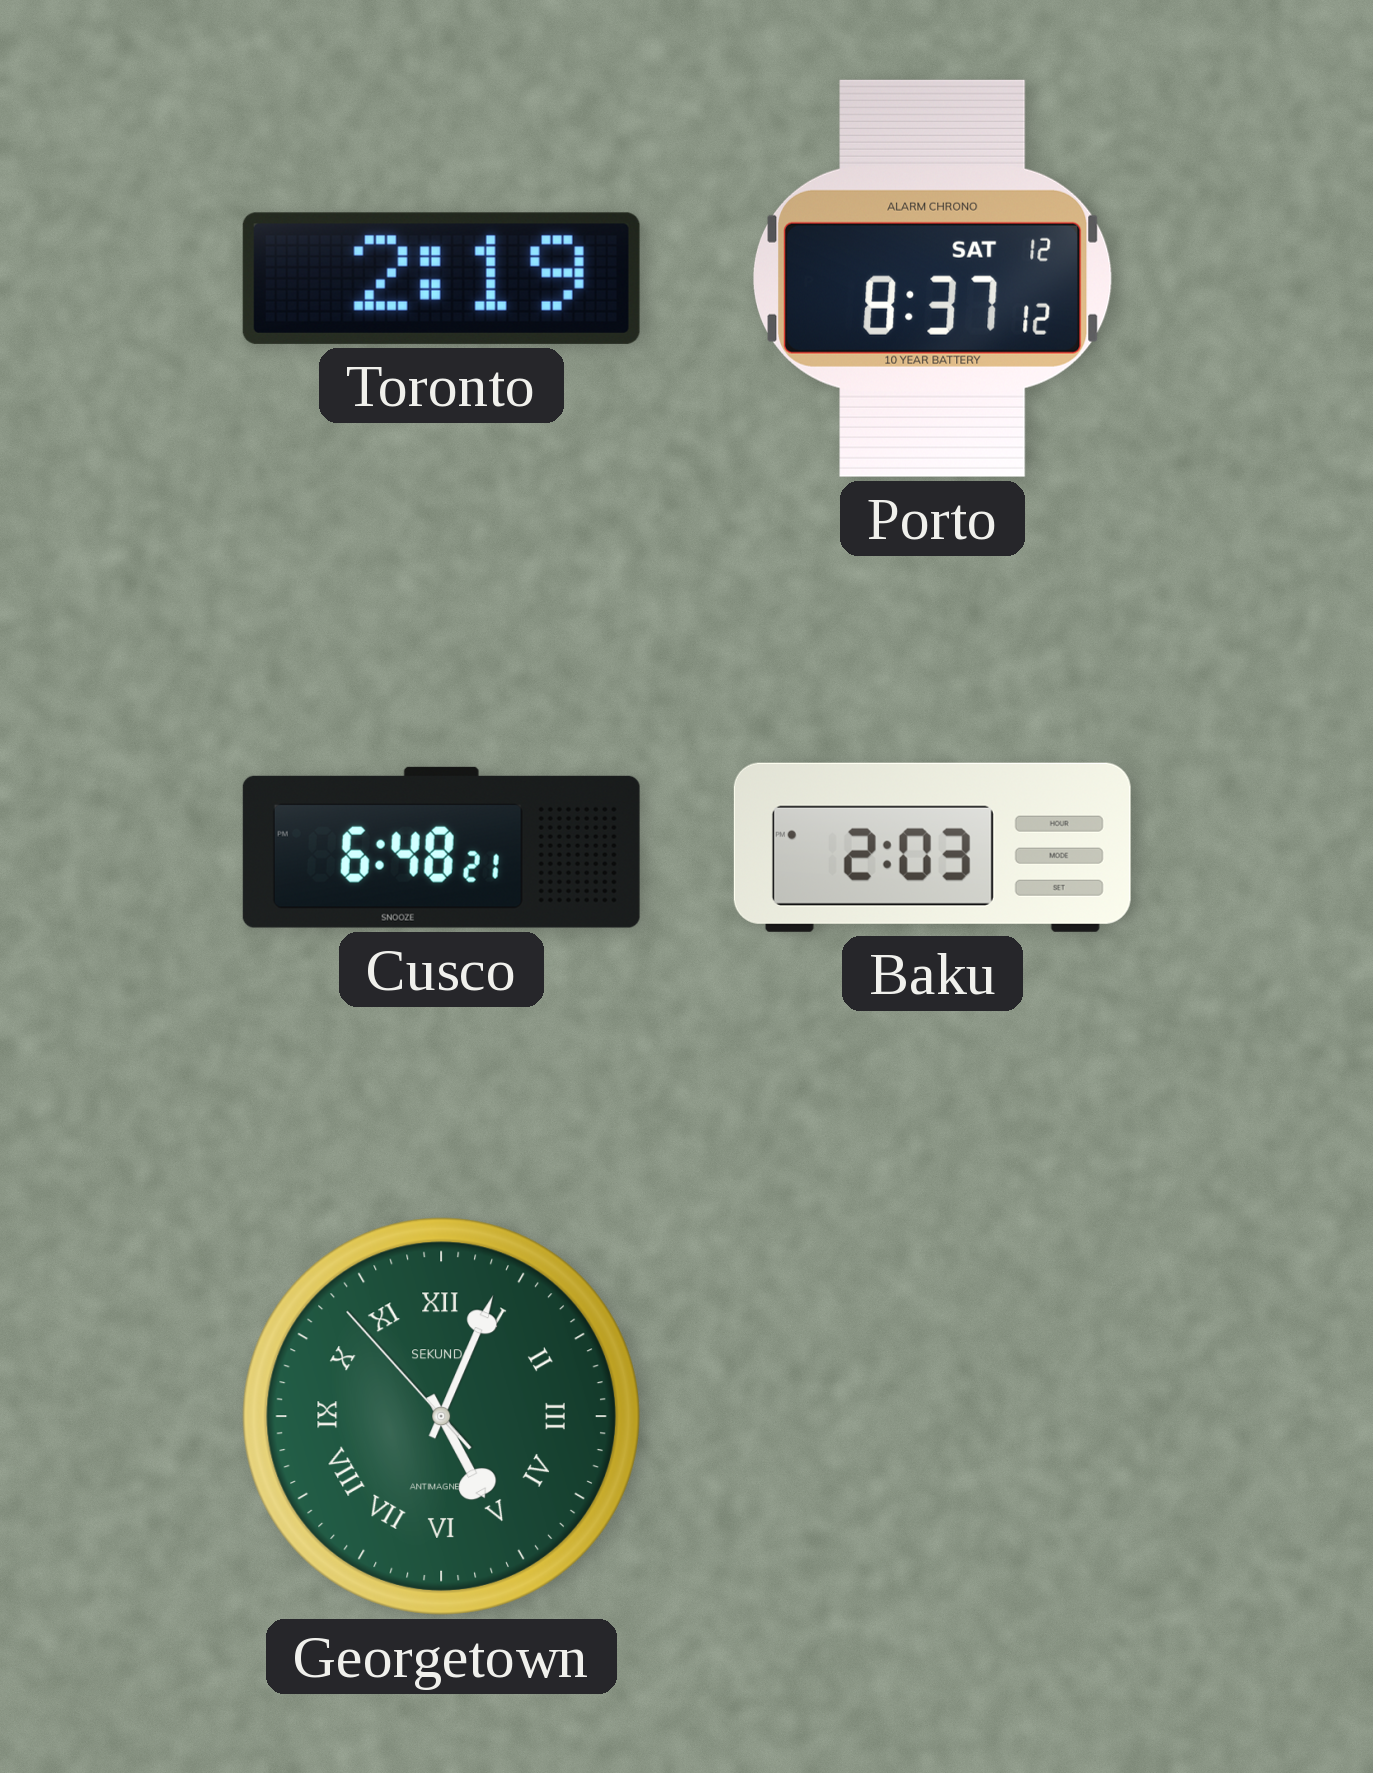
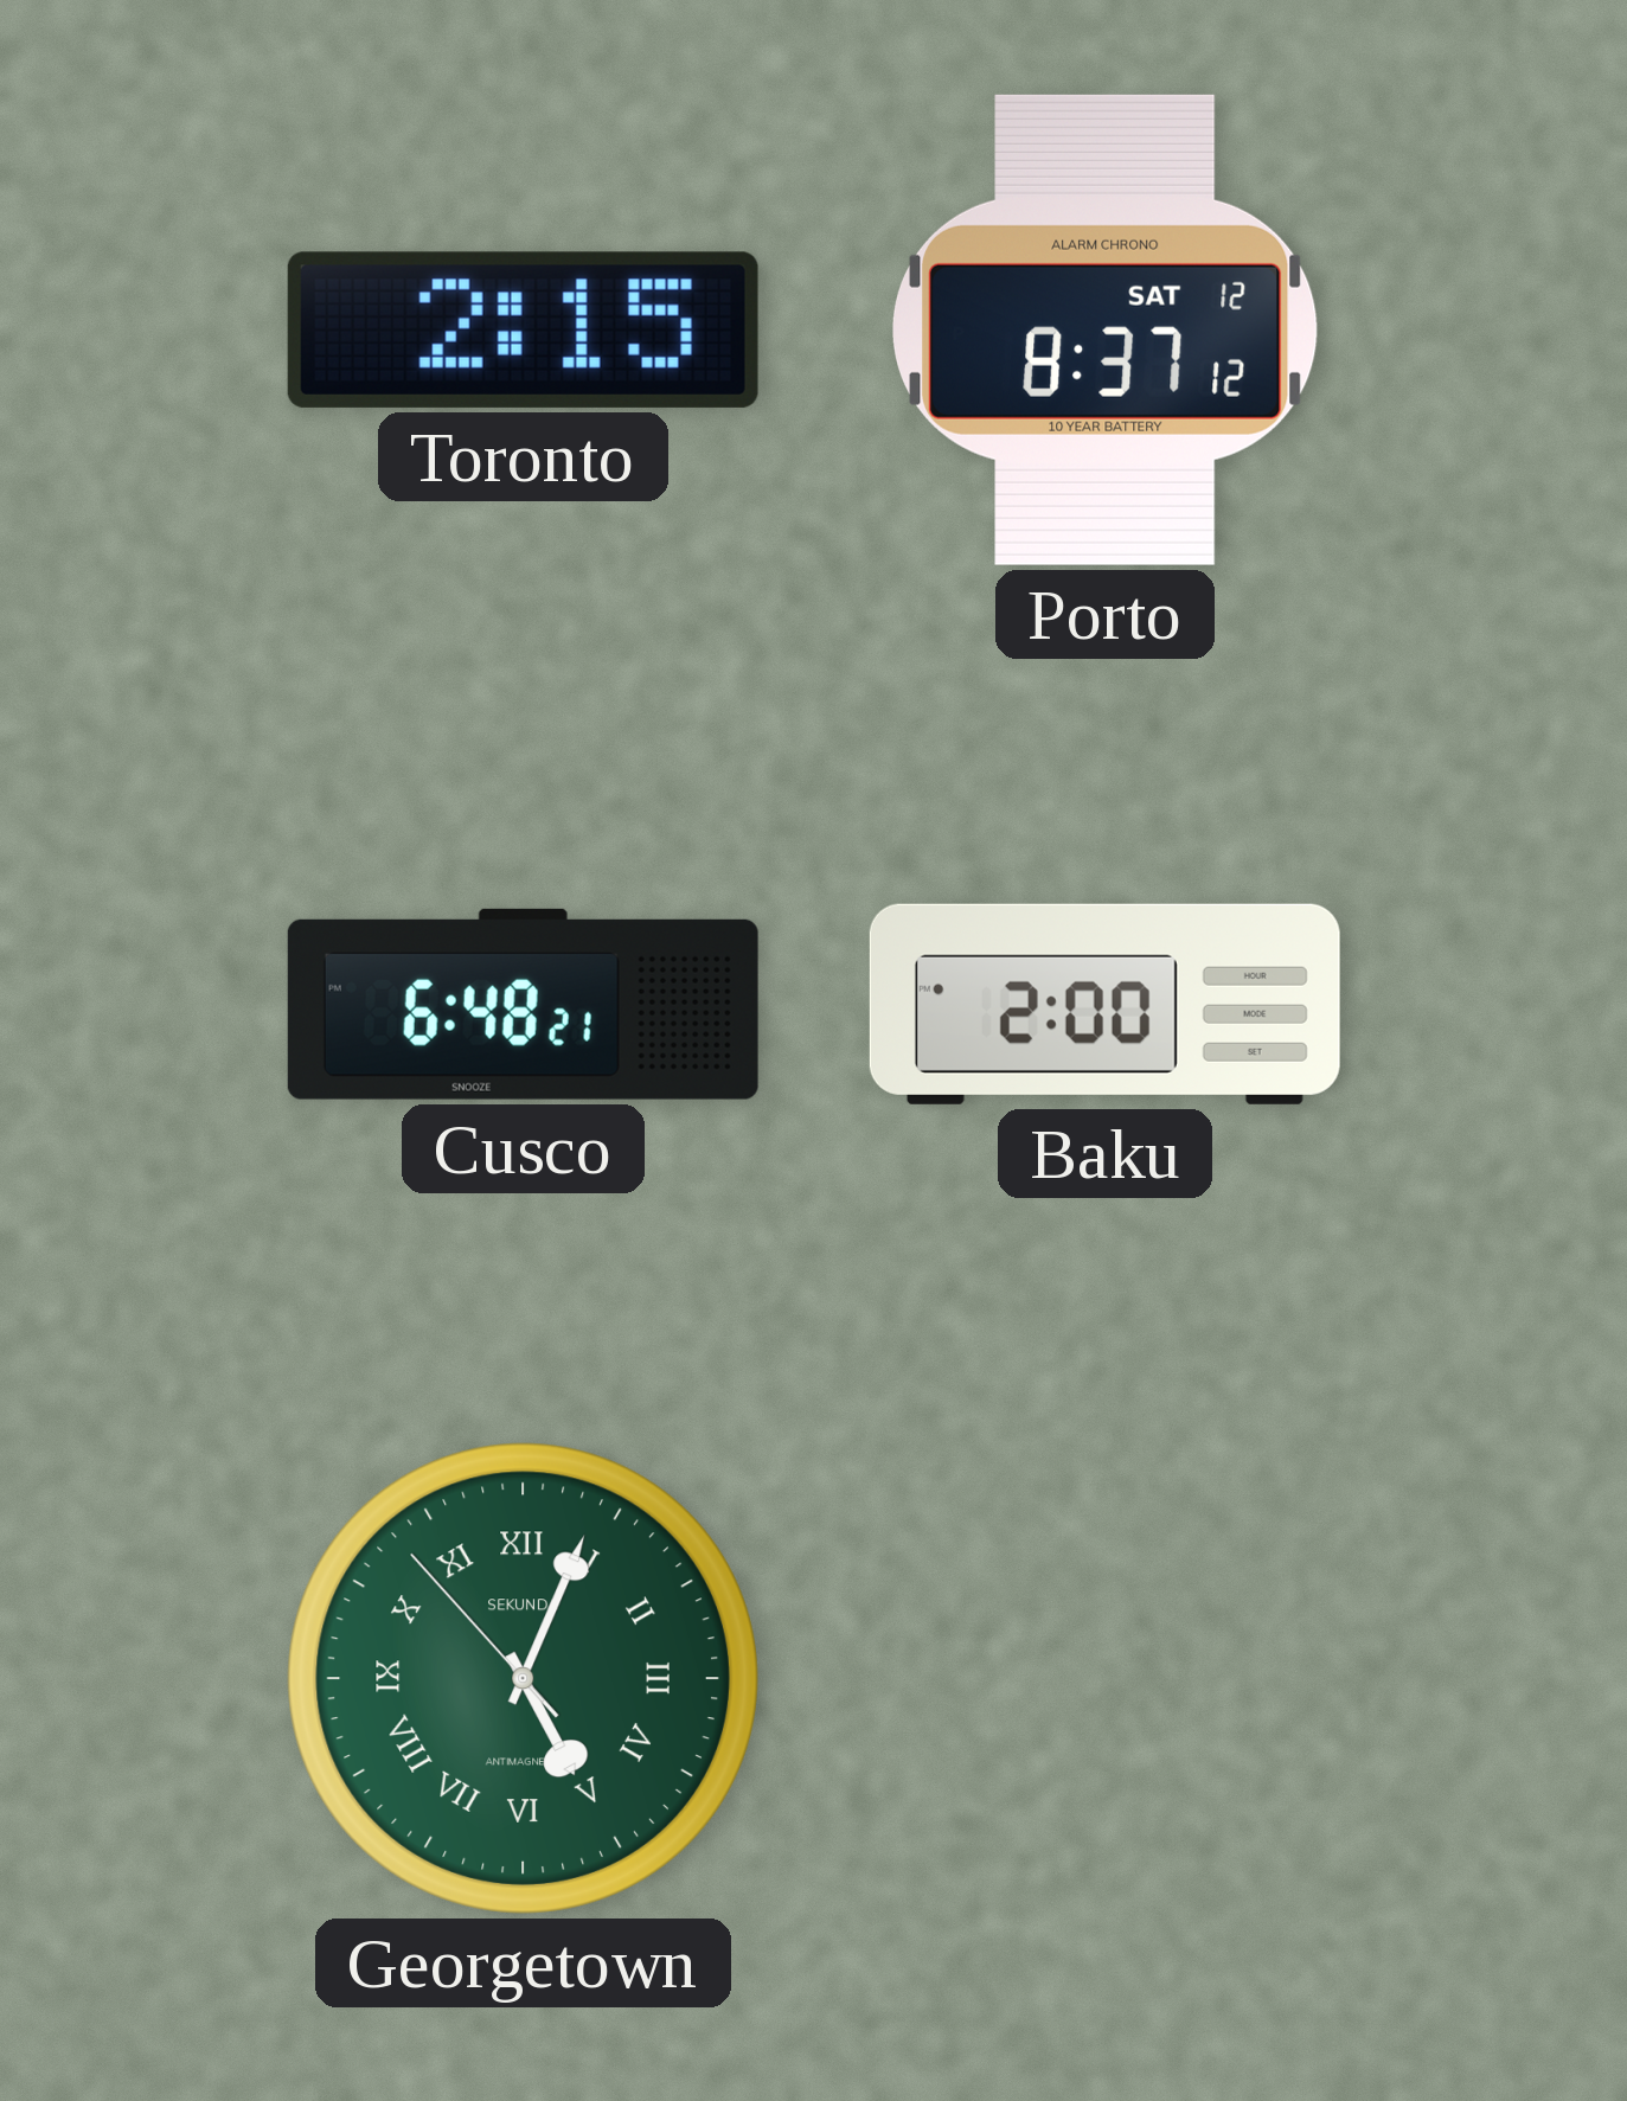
Toronto: 2:19 -> 2:15 (523, 329)
Baku: 2:03 -> 2:00 (1104, 1004)
